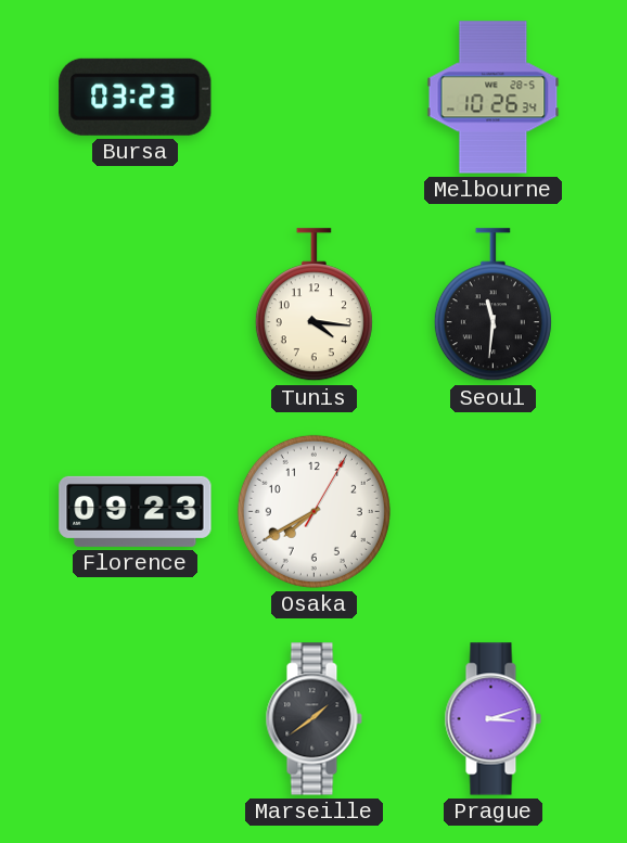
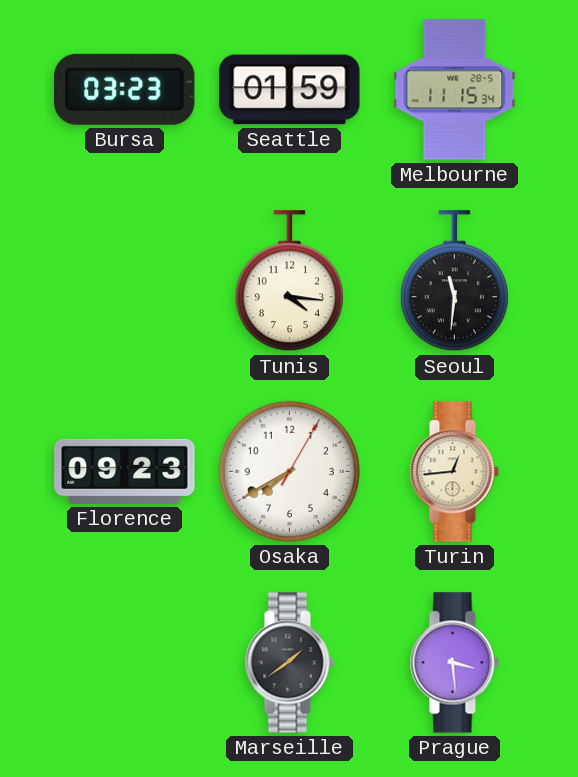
Seattle: none -> 01:59 (290, 90)
Melbourne: 10:26 -> 11:15 (455, 90)
Turin: none -> 12:44 (454, 472)
Prague: 3:12 -> 3:29 (454, 663)
